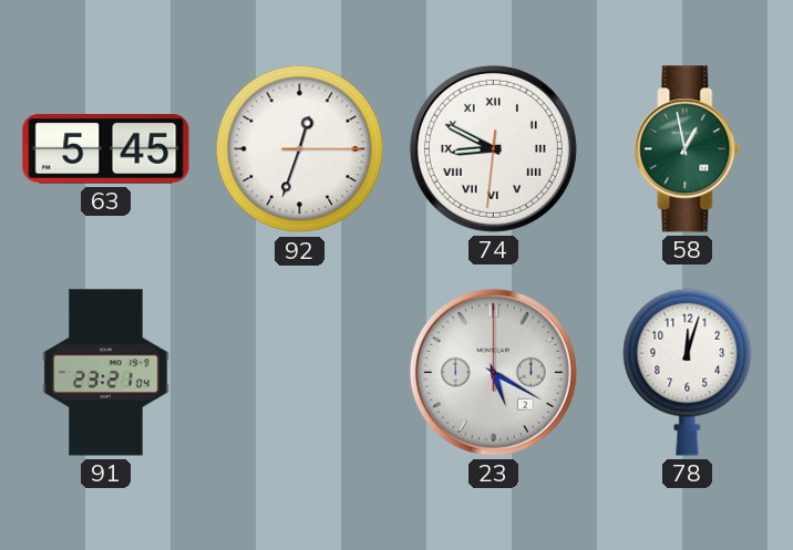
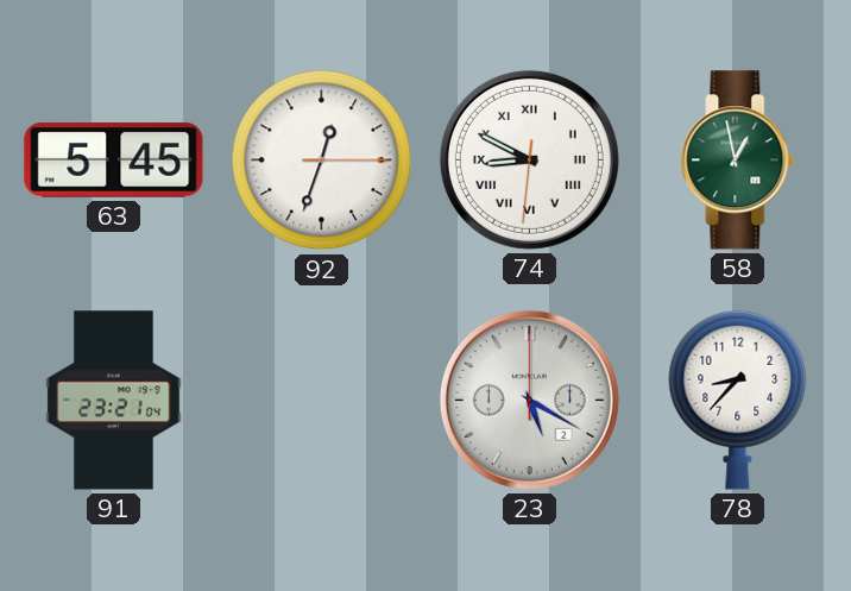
78: 12:03 -> 8:37 (738, 400)
